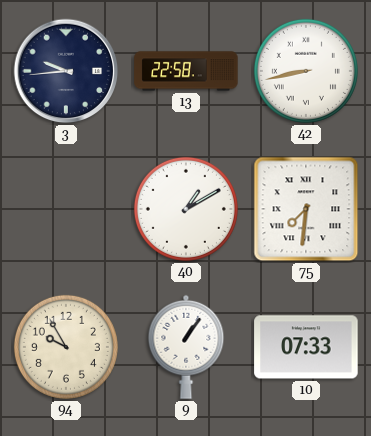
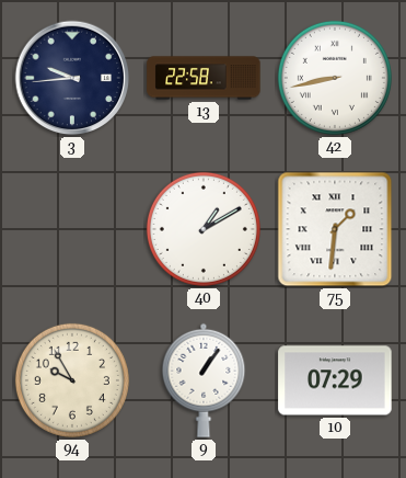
75: 7:31 -> 1:31 (335, 229)
10: 07:33 -> 07:29 (335, 380)
